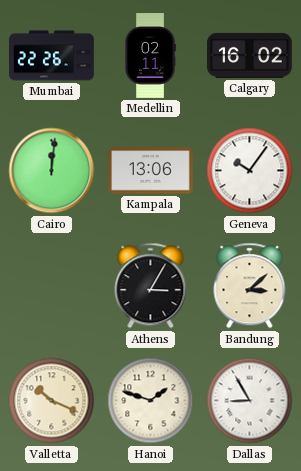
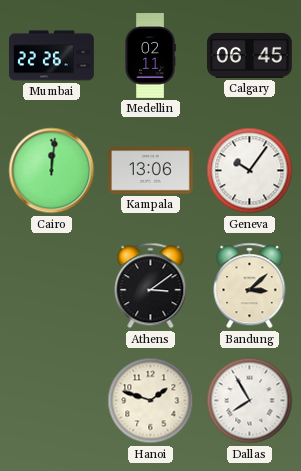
Calgary: 16:02 -> 06:45 (250, 55)
Athens: 3:05 -> 3:09 (151, 286)
Valletta: 10:19 -> none (52, 401)
Dallas: 8:55 -> 7:55 (250, 401)
